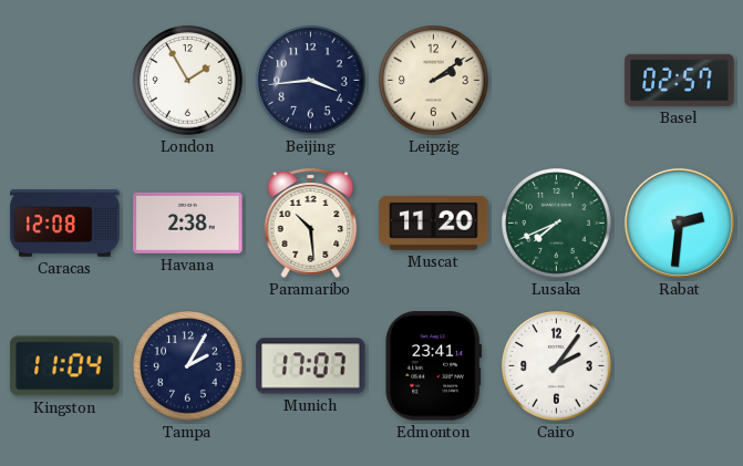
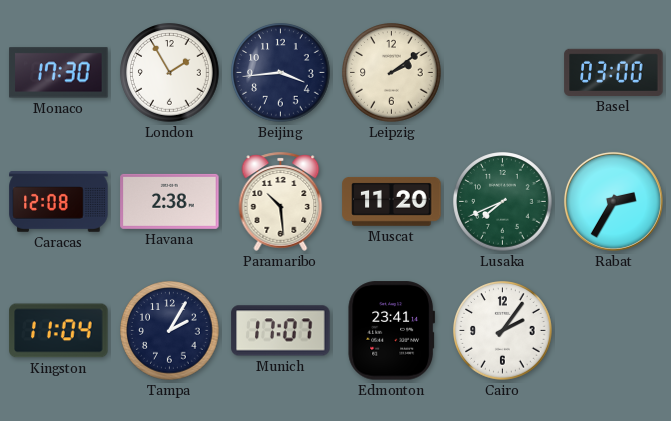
Monaco: none -> 17:30 (59, 73)
Basel: 02:57 -> 03:00 (614, 72)
Rabat: 2:31 -> 2:35 (613, 201)
